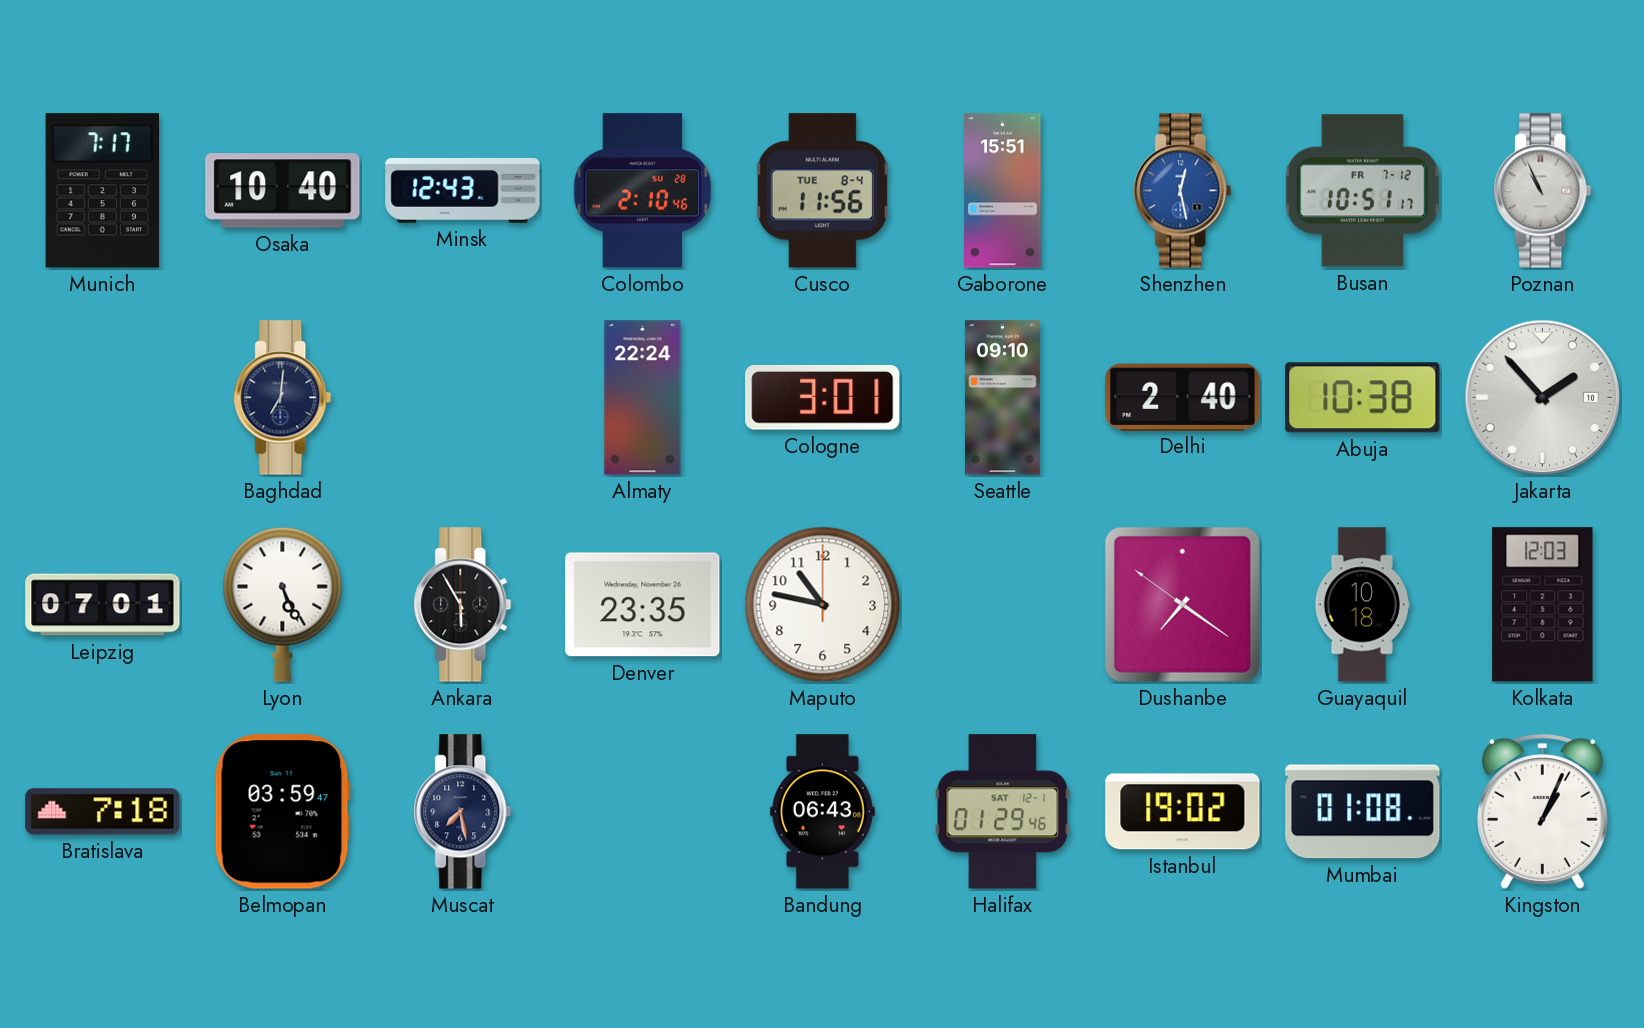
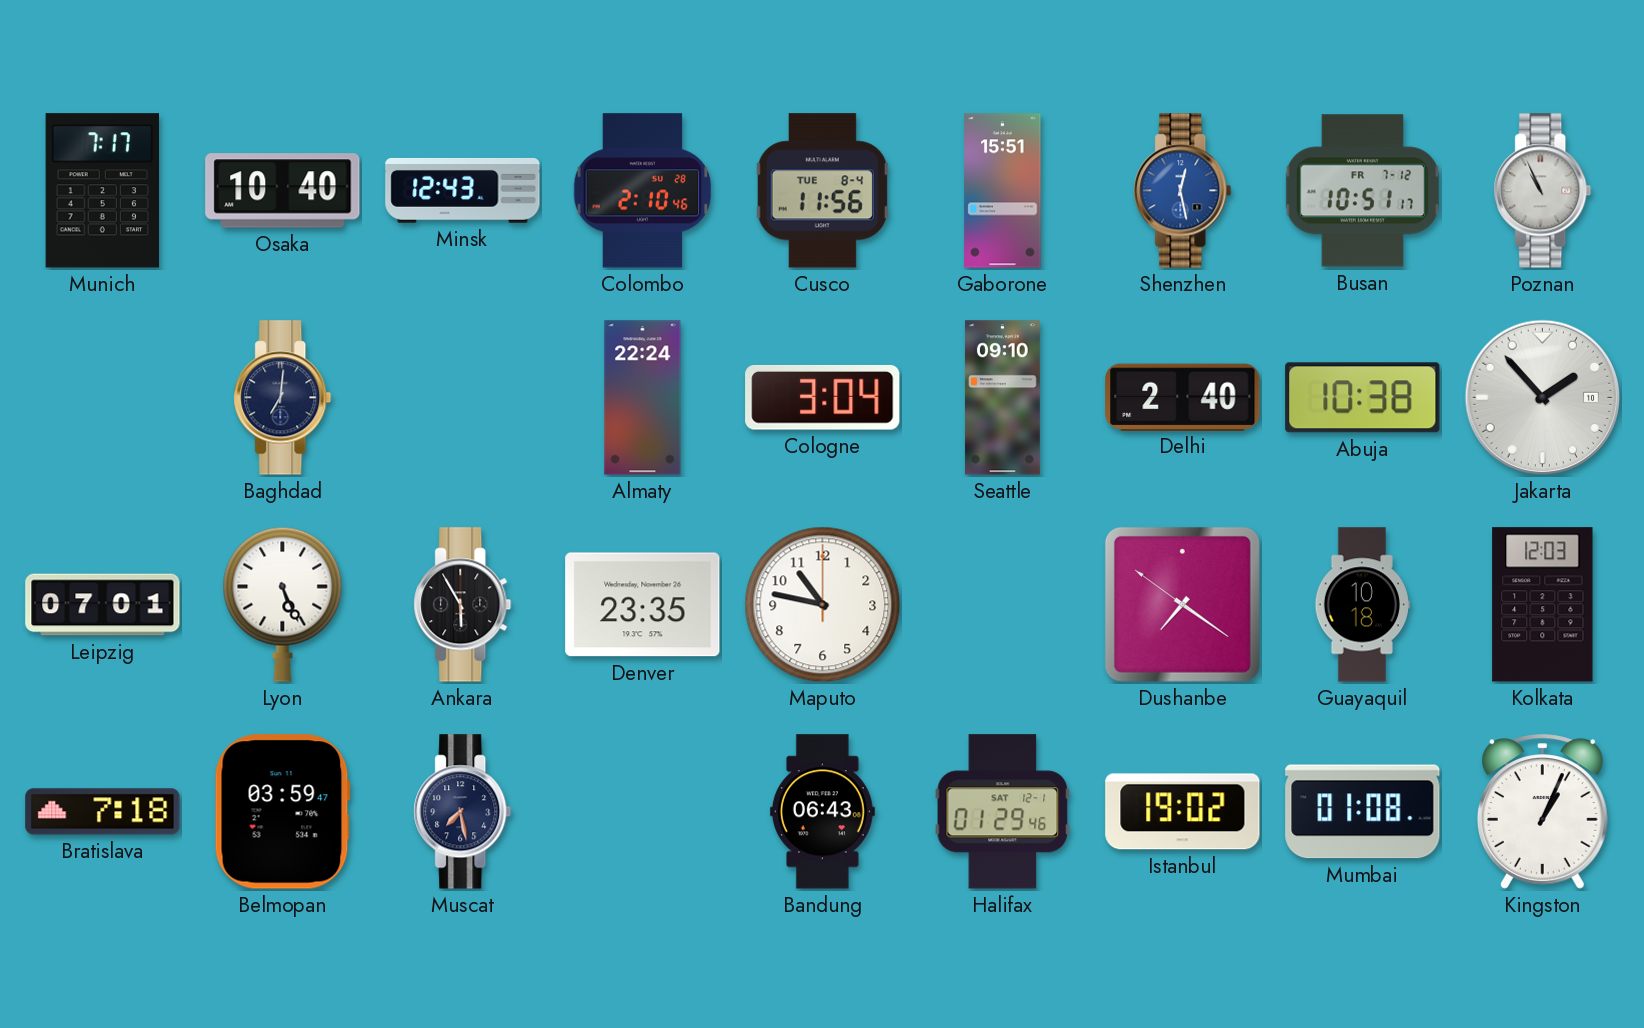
Cologne: 3:01 -> 3:04 (823, 398)
